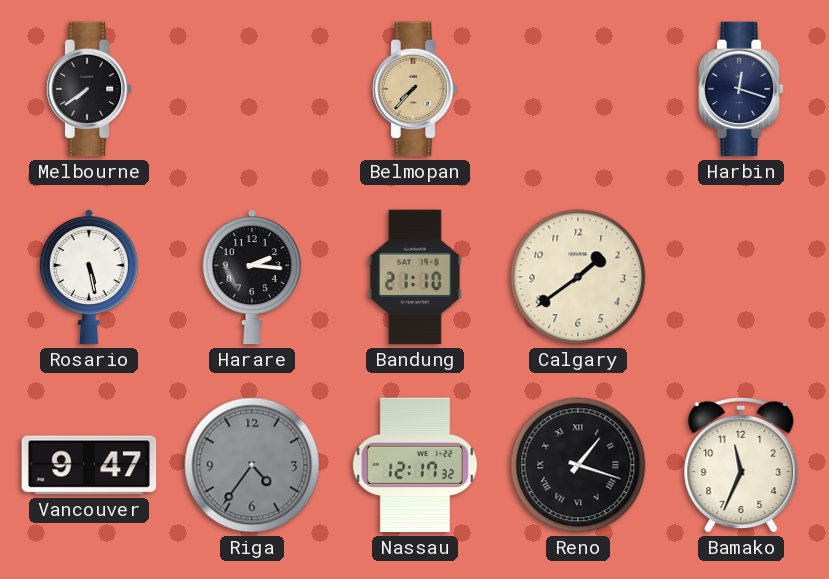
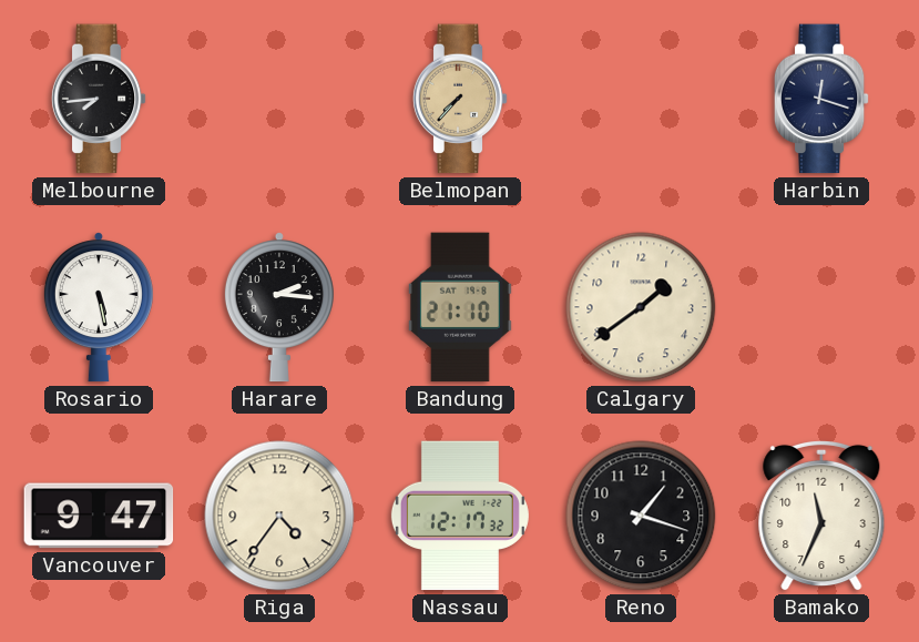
Melbourne: 7:39 -> 7:44 (99, 99)
Riga dial: grey -> cream (279, 516)
Reno numerals: Roman -> Arabic (641, 516)
